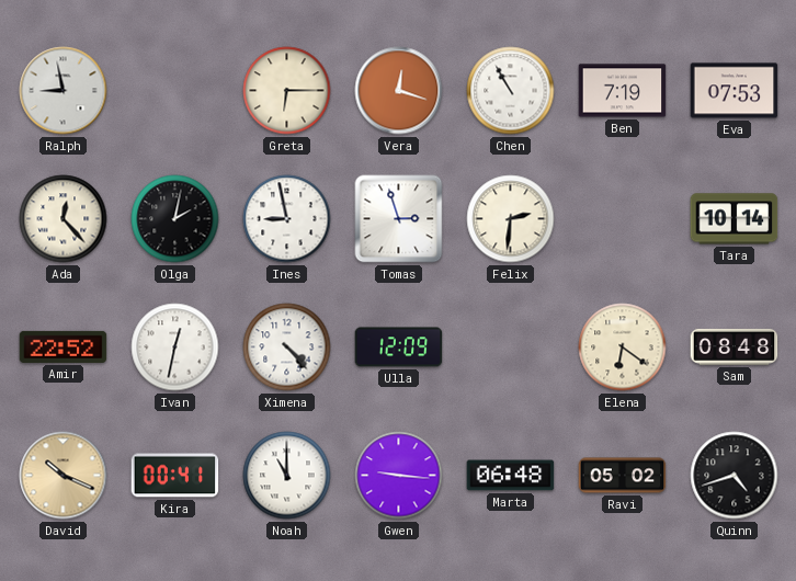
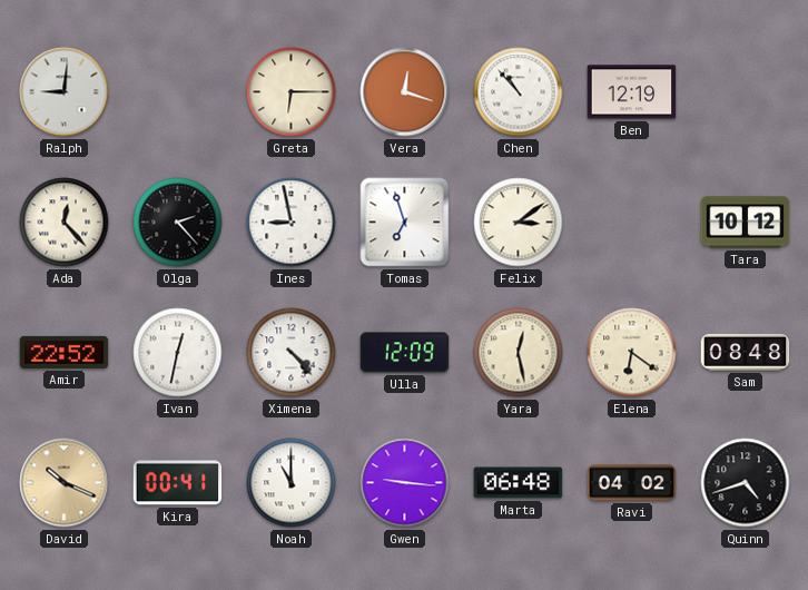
Ralph: 8:58 -> 9:01 (65, 92)
Chen: 10:55 -> 10:53 (519, 92)
Ben: 7:19 -> 12:19 (632, 92)
Eva: 07:53 -> none (735, 91)
Olga: 2:02 -> 2:23 (178, 223)
Tomas: 2:57 -> 6:57 (405, 223)
Felix: 2:31 -> 3:09 (519, 223)
Tara: 10:14 -> 10:12 (746, 223)
Yara: none -> 12:28 (519, 353)
Ravi: 05:02 -> 04:02 (632, 483)
